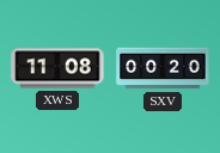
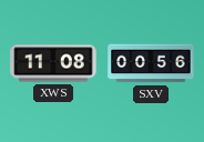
SXV: 00:20 -> 00:56 (151, 63)
